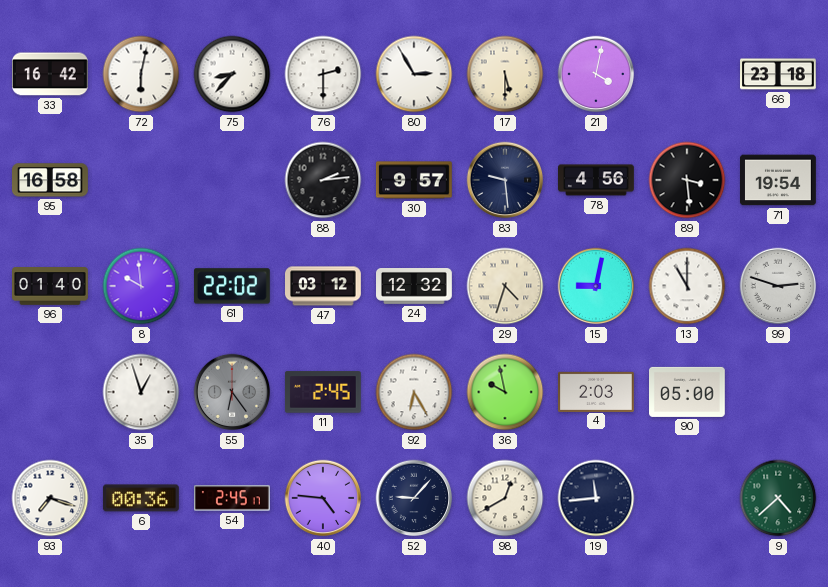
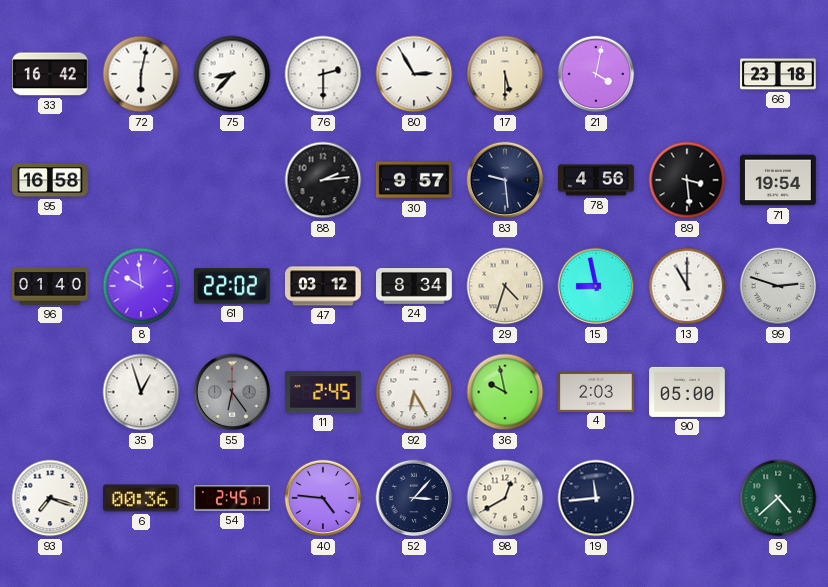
24: 12:32 -> 8:34 (415, 287)
15: 9:02 -> 8:58 (596, 286)
52: 9:07 -> 3:07 (414, 498)
